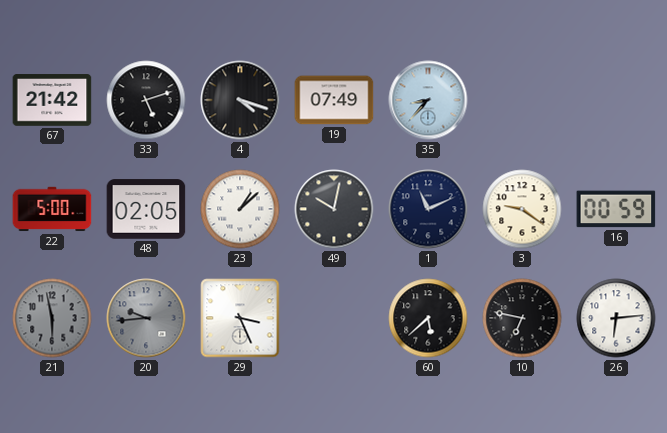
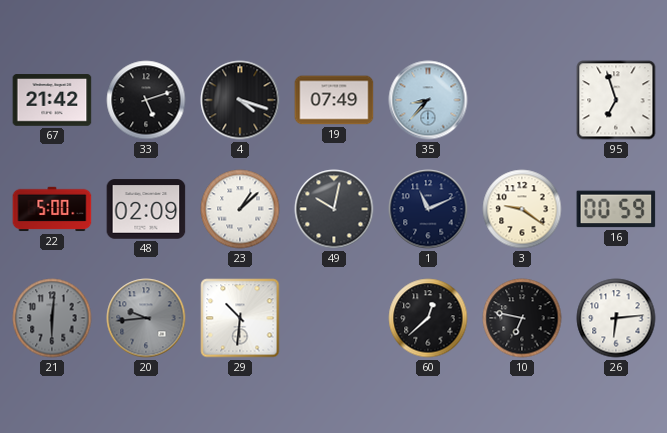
95: none -> 6:57 (616, 100)
48: 02:05 -> 02:09 (146, 209)
21: 5:58 -> 6:01 (52, 318)
29: 3:26 -> 10:31 (240, 318)
60: 5:38 -> 12:38 (428, 318)
